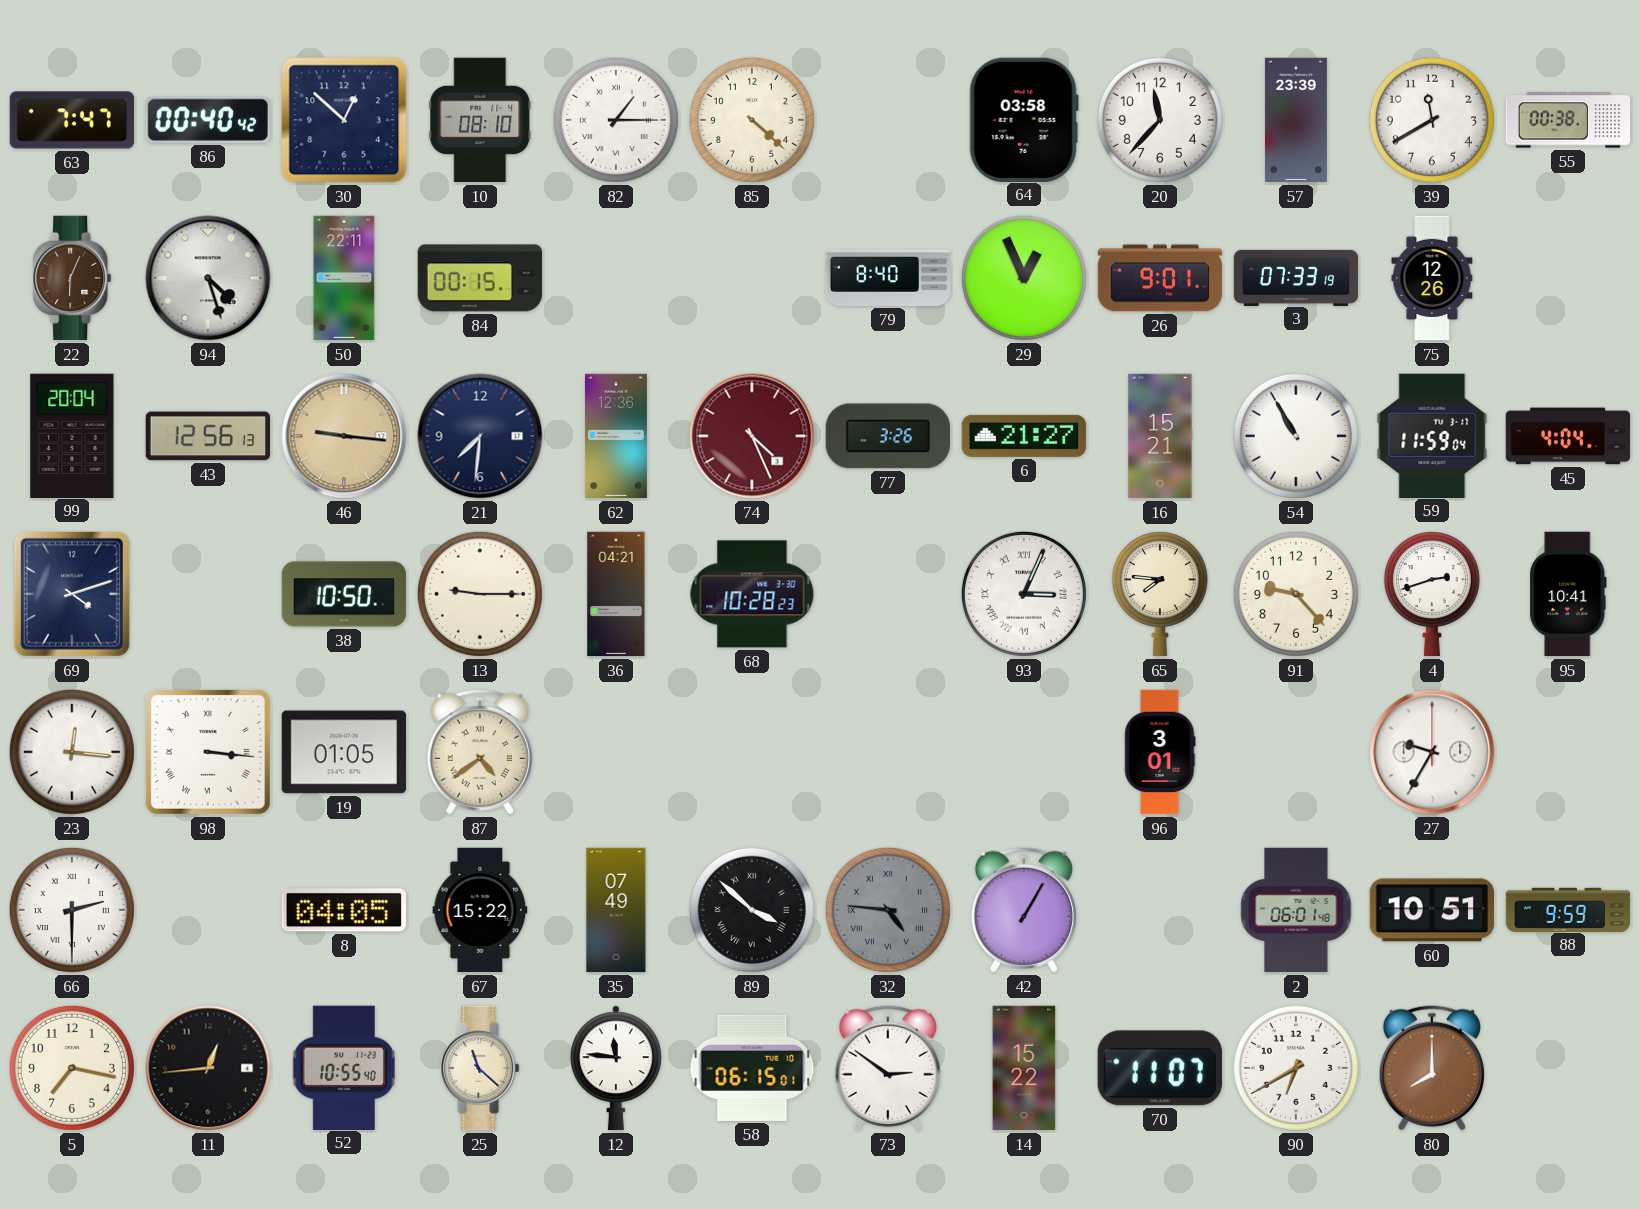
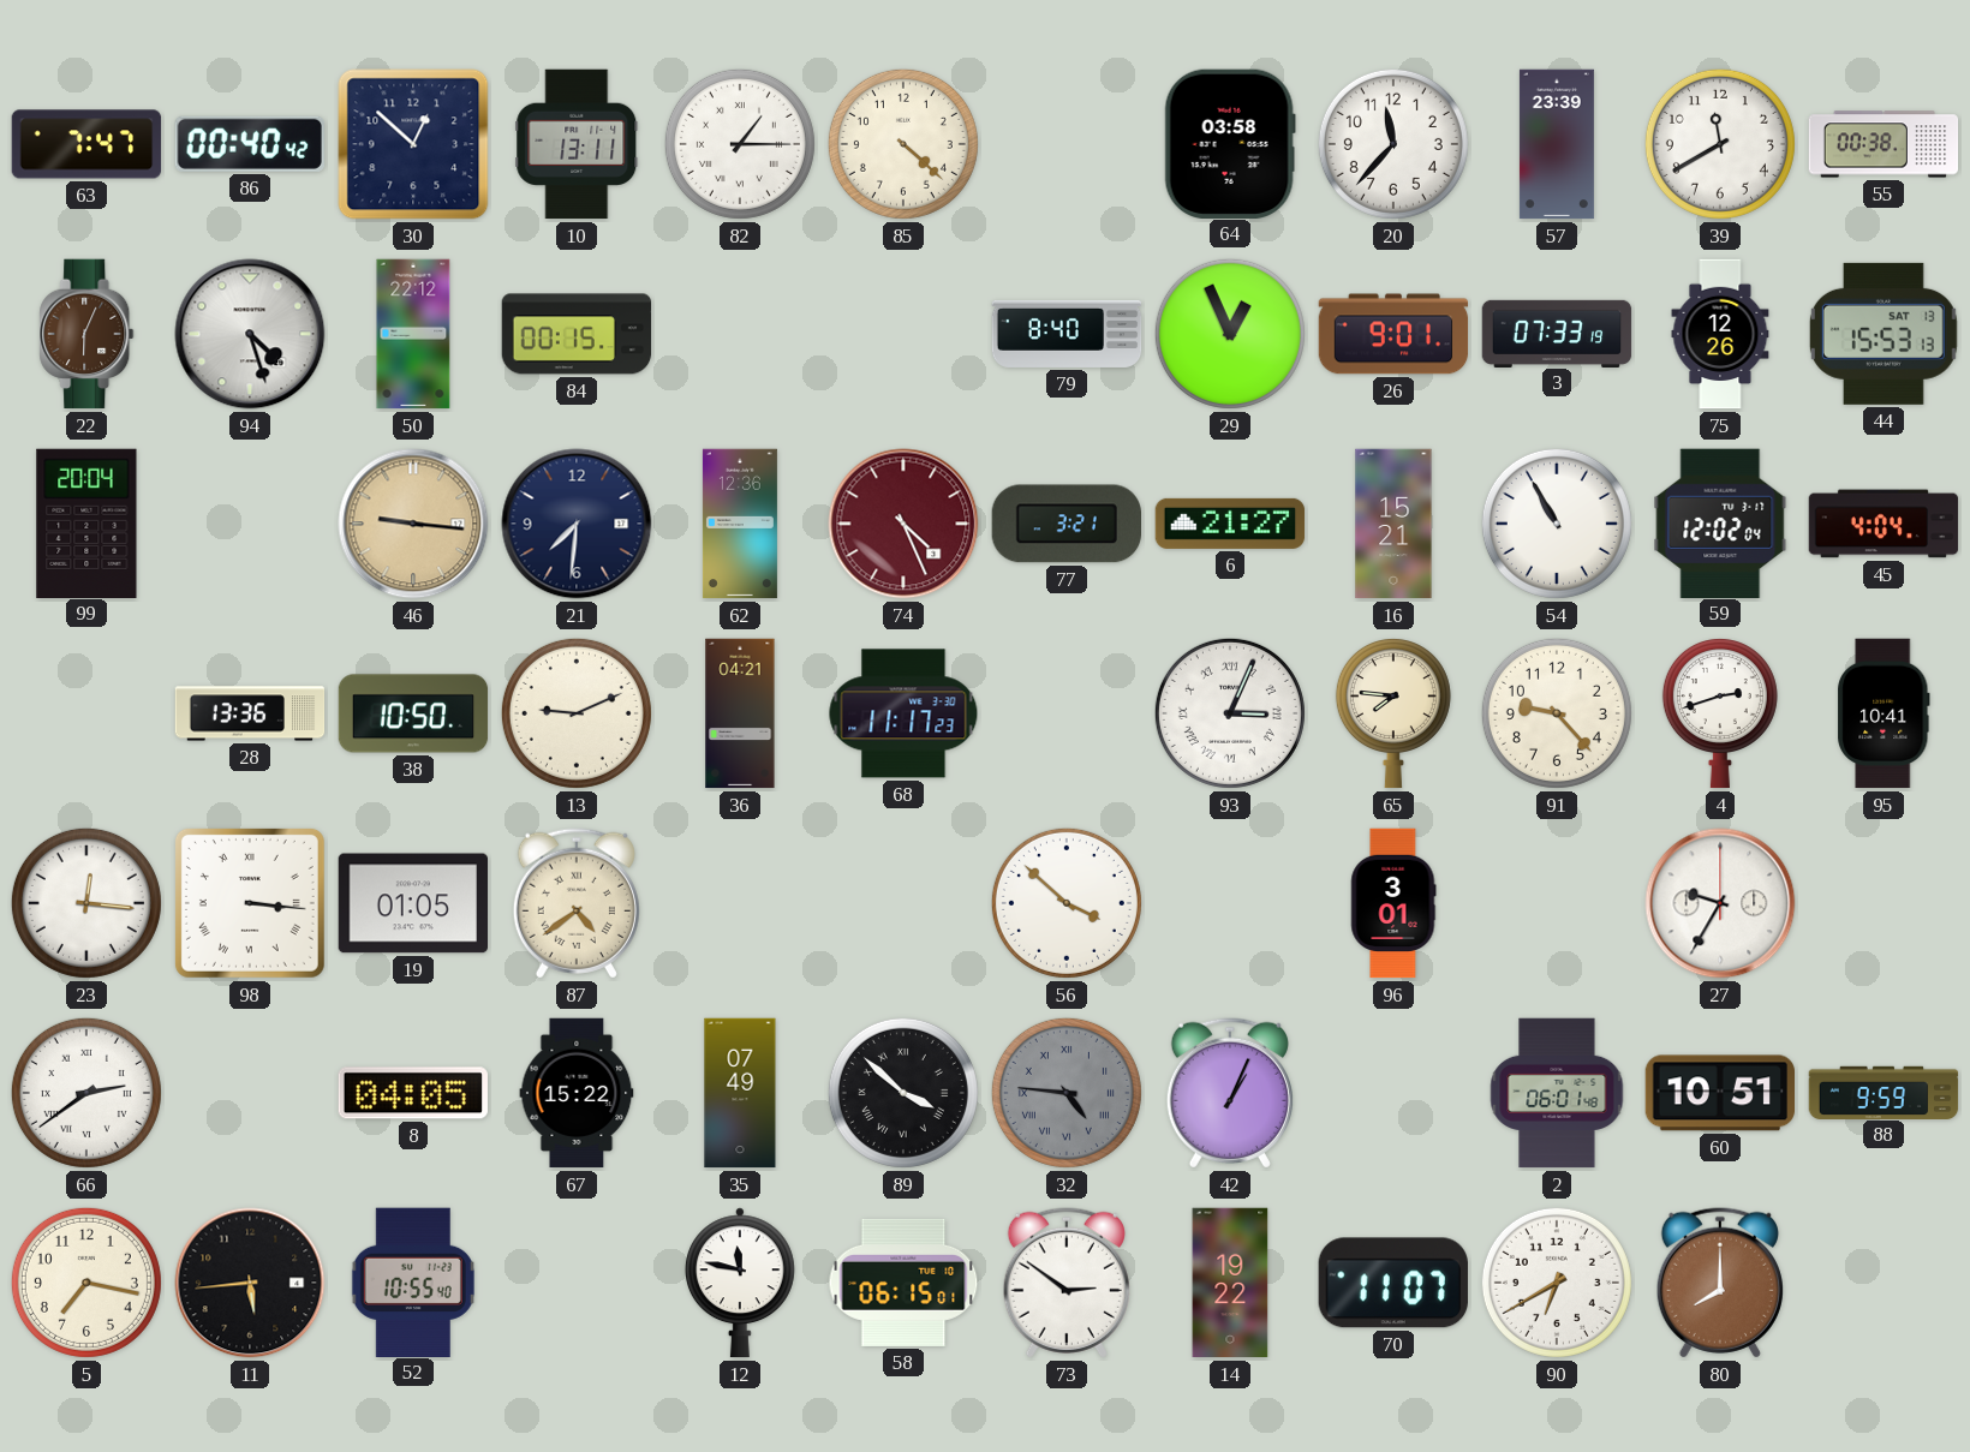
10: 08:10 -> 13:11 (577, 144)
50: 22:11 -> 22:12 (413, 334)
44: none -> 15:53 (1884, 334)
43: 12:56 -> none (207, 436)
77: 3:26 -> 3:21 (1065, 524)
59: 11:59 -> 12:02 (1720, 522)
69: 4:12 -> none (72, 594)
28: none -> 13:36 (250, 713)
13: 9:15 -> 9:11 (577, 713)
68: 10:28 -> 11:17 (903, 713)
56: none -> 3:52 (1067, 903)
66: 2:30 -> 2:39 (86, 1093)
42: 1:05 -> 1:04 (1230, 1093)
11: 12:44 -> 5:44 (250, 1283)
25: 11:22 -> none (480, 1068)
12: 11:46 -> 11:47 (740, 1283)
14: 15:22 -> 19:22 (1230, 1283)
